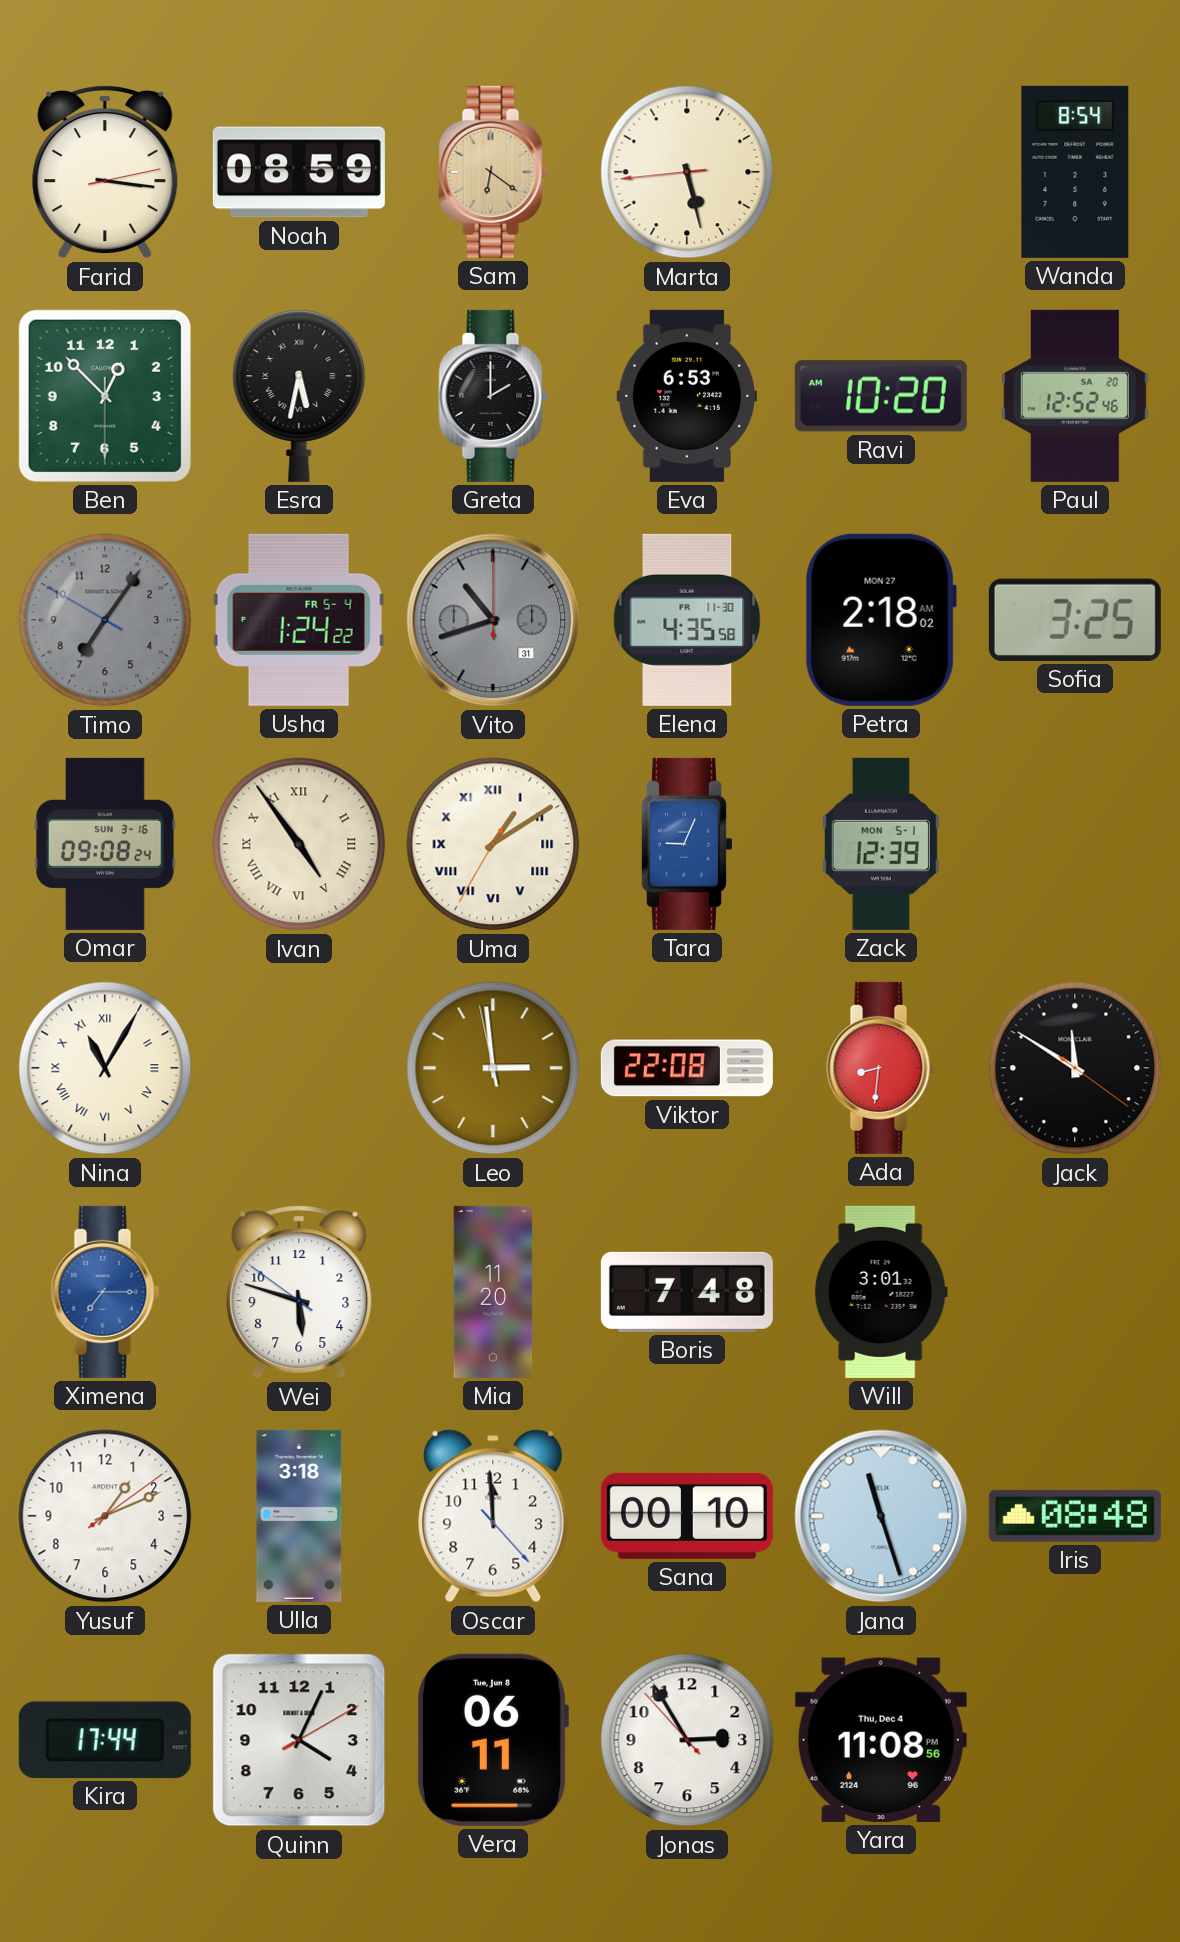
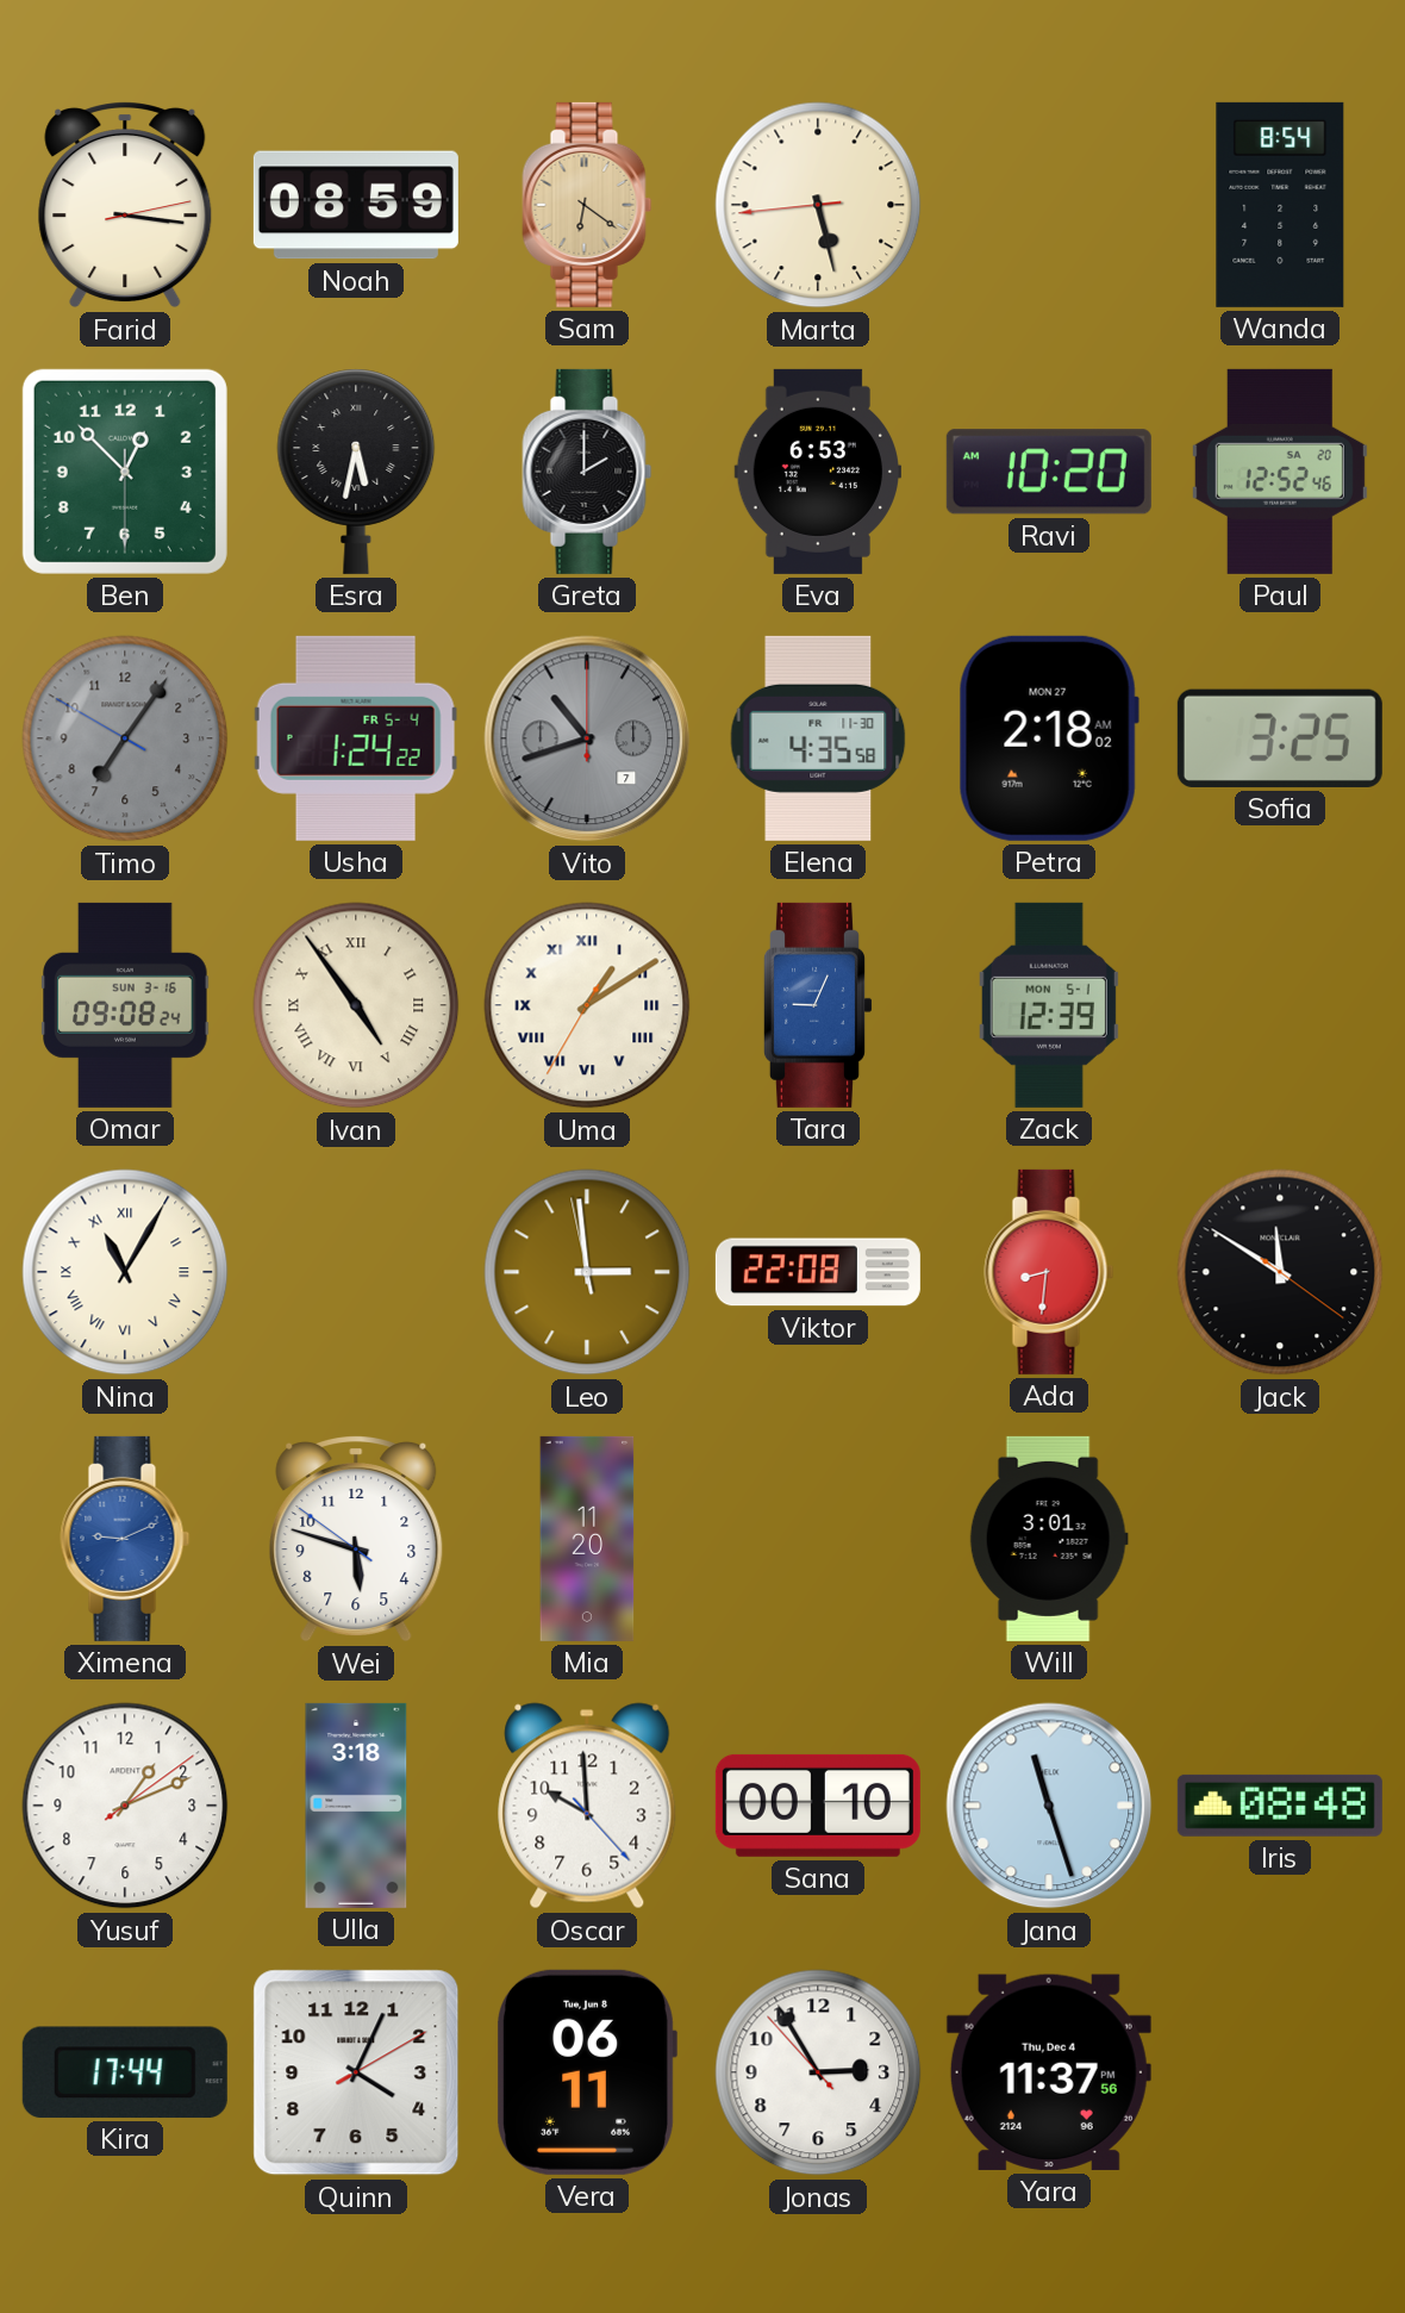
Vito date: 31 -> 7 (587, 738)
Ximena: 7:15 -> 9:11 (125, 1539)
Boris: 7:48 -> none (687, 1292)
Oscar: 11:59 -> 9:59 (587, 1806)
Yara: 11:08 -> 11:37 (1049, 2072)
